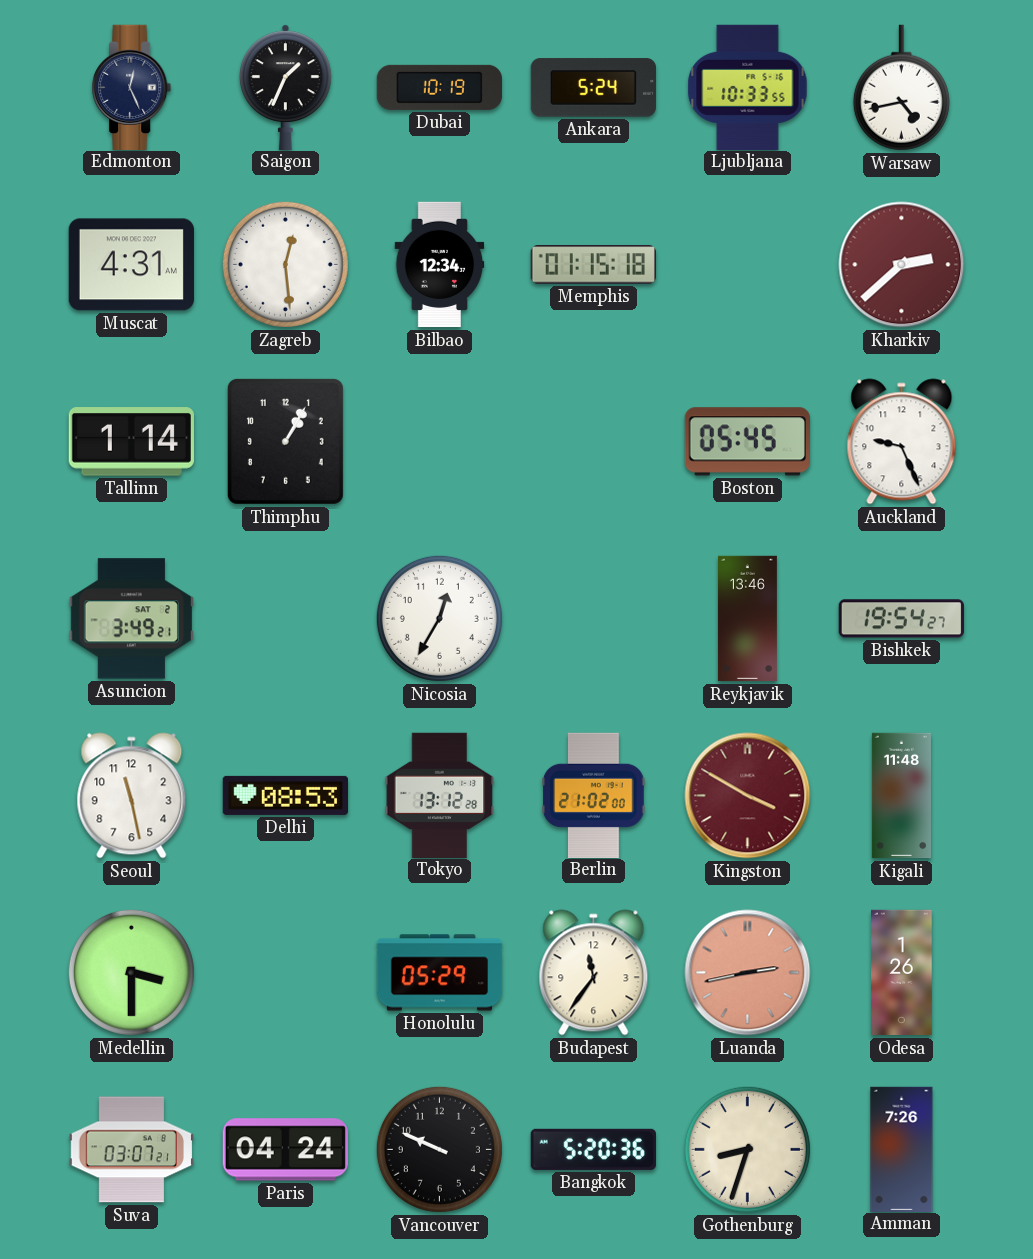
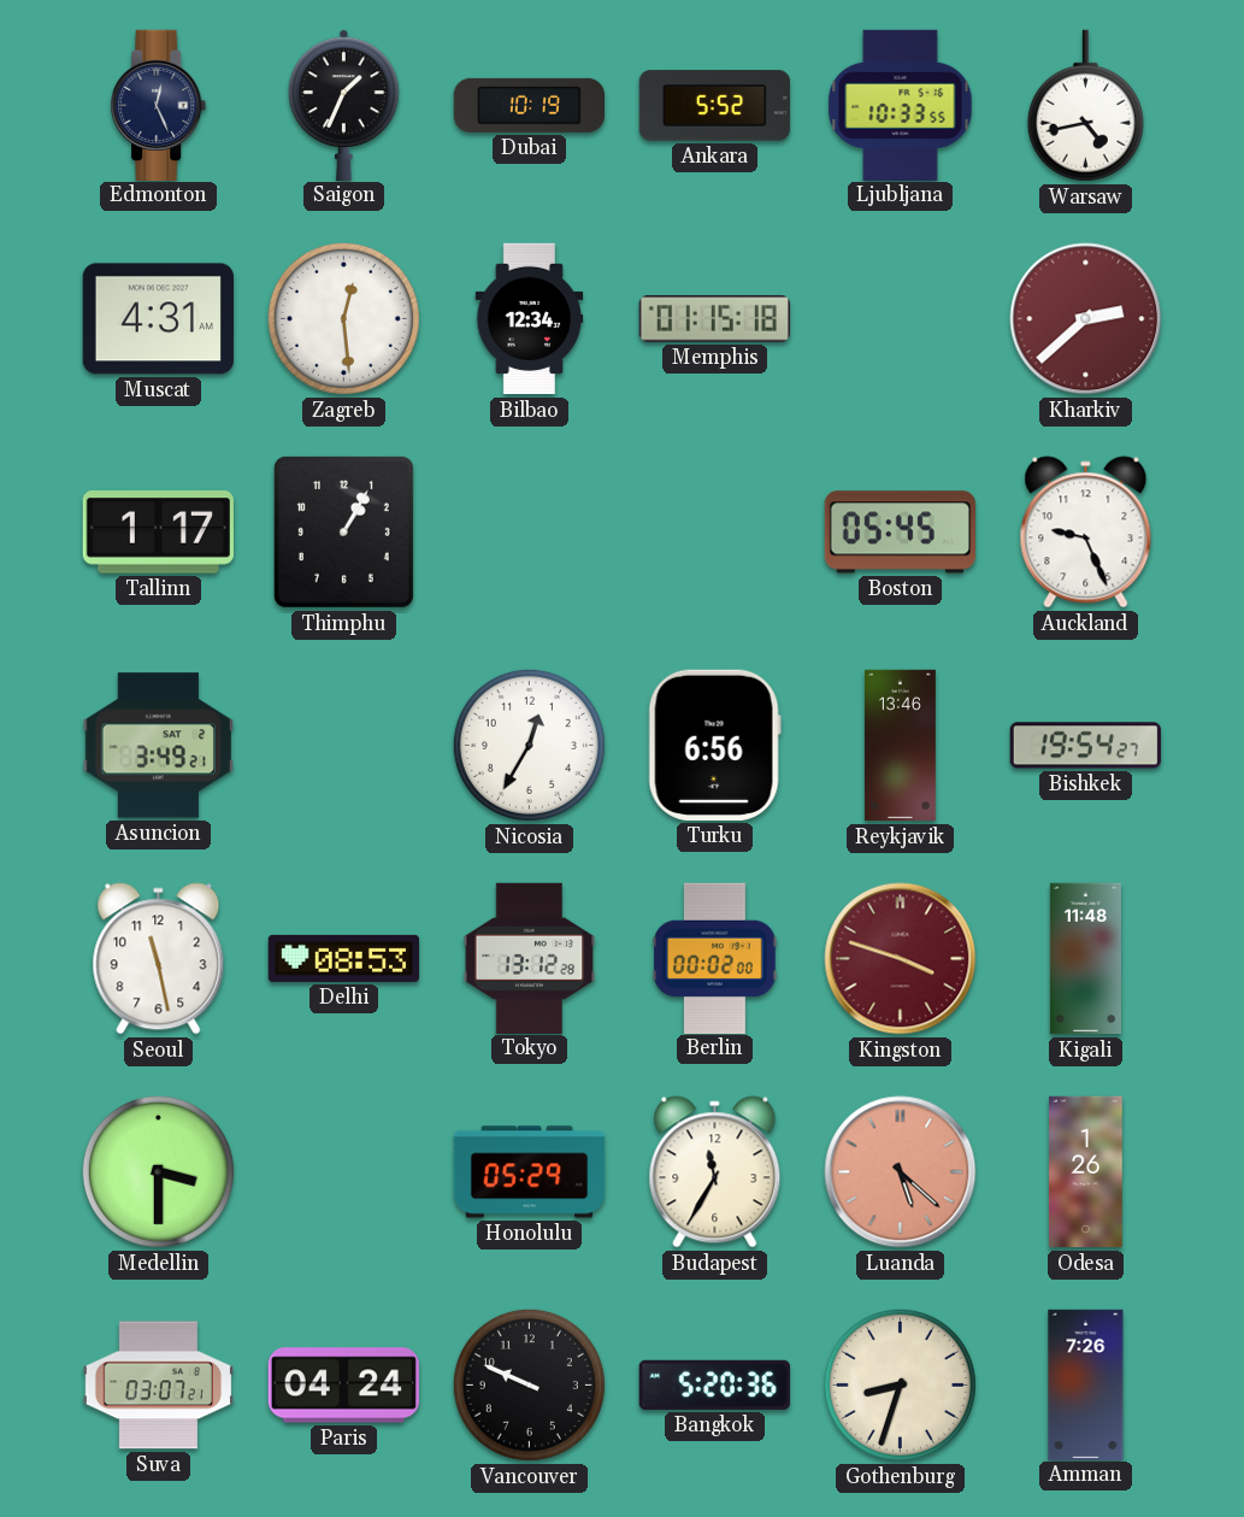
Ankara: 5:24 -> 5:52 (714, 106)
Tallinn: 1:14 -> 1:17 (158, 533)
Turku: none -> 6:56 (714, 745)
Berlin: 21:02 -> 00:02 (715, 958)
Kingston: 3:50 -> 3:48 (901, 959)
Budapest: 11:36 -> 11:35 (715, 1172)
Luanda: 2:43 -> 5:22 (901, 1172)
